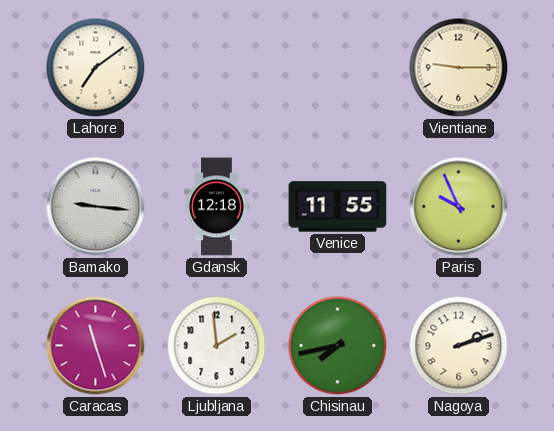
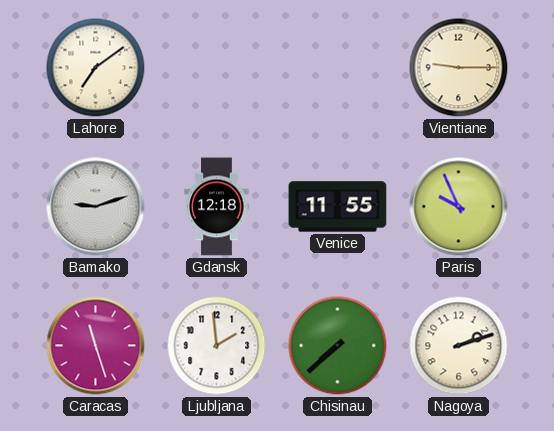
Bamako: 9:16 -> 9:12 (96, 207)
Chisinau: 7:43 -> 7:38 (338, 346)
